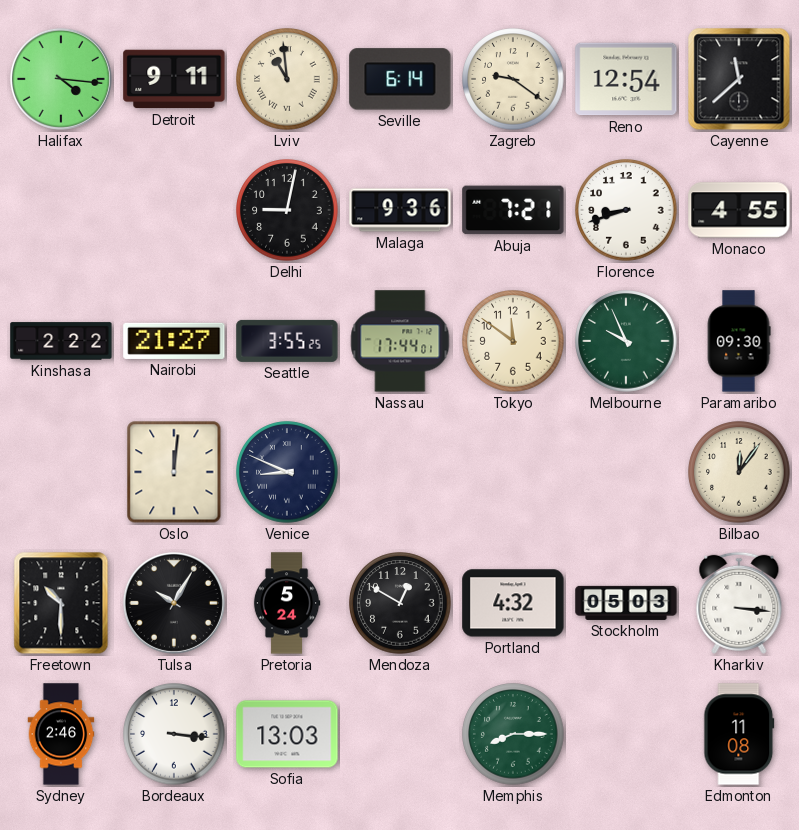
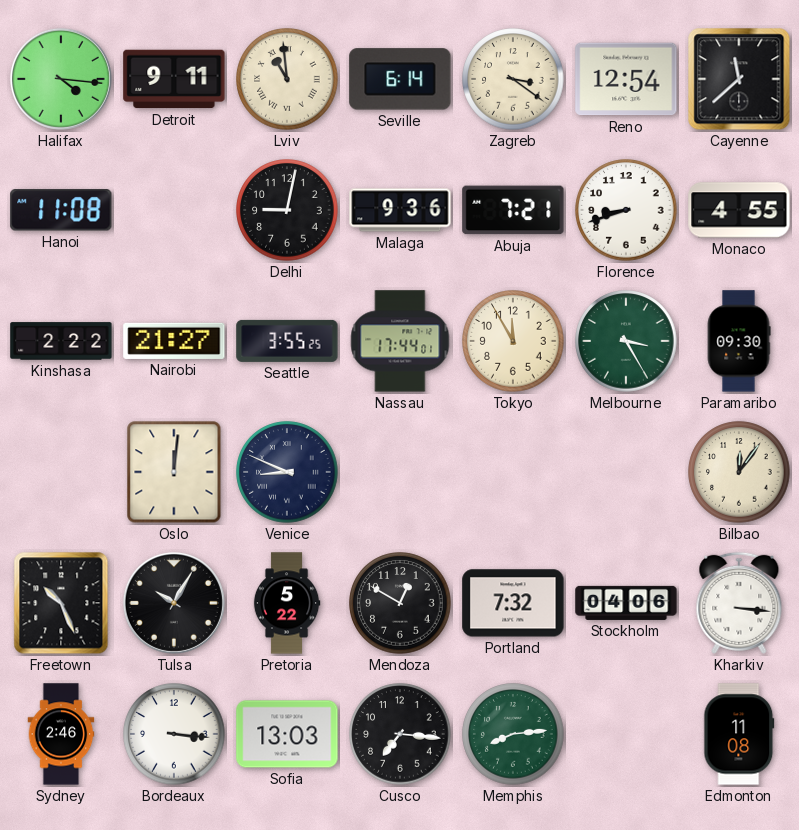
Zagreb: 9:21 -> 3:21 (513, 79)
Hanoi: none -> 11:08 (61, 210)
Tokyo: 11:51 -> 11:55 (513, 341)
Melbourne: 9:56 -> 3:25 (626, 341)
Freetown: 10:30 -> 10:26 (61, 603)
Pretoria: 5:24 -> 5:22 (287, 603)
Portland: 4:32 -> 7:32 (513, 603)
Stockholm: 05:03 -> 04:06 (626, 603)
Cusco: none -> 7:16 (400, 734)
Memphis: 8:15 -> 8:14 (513, 734)
